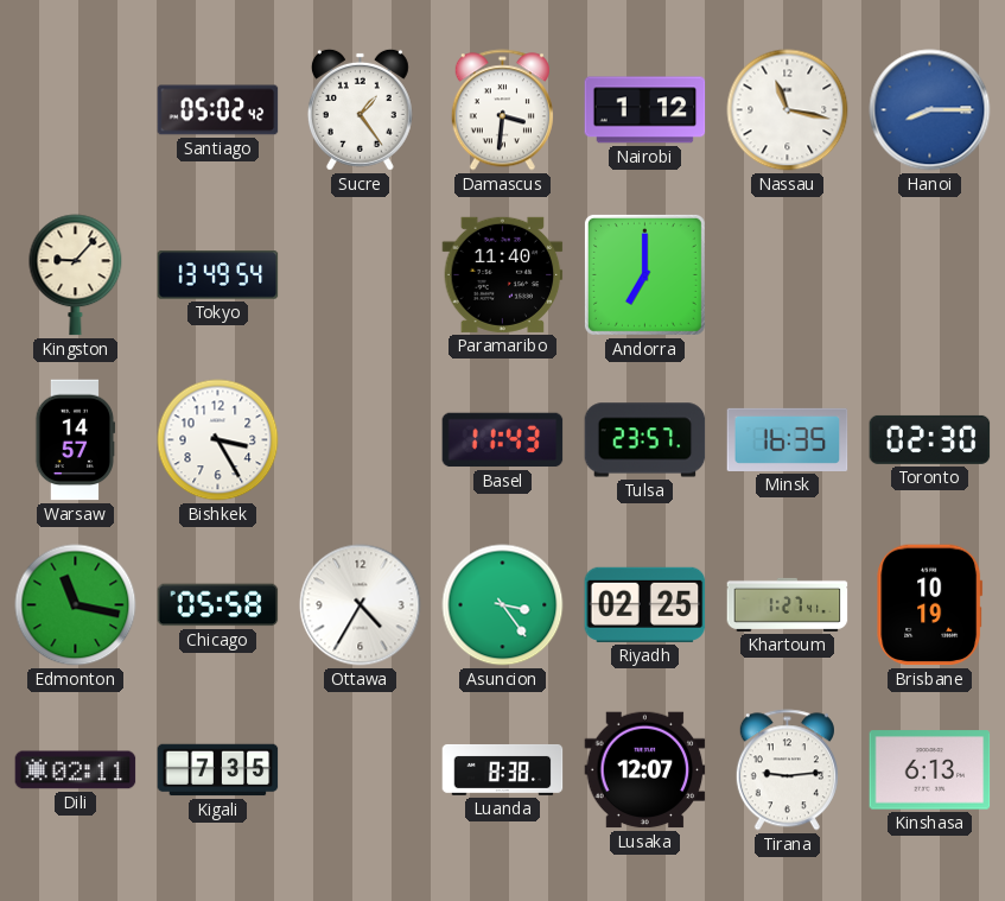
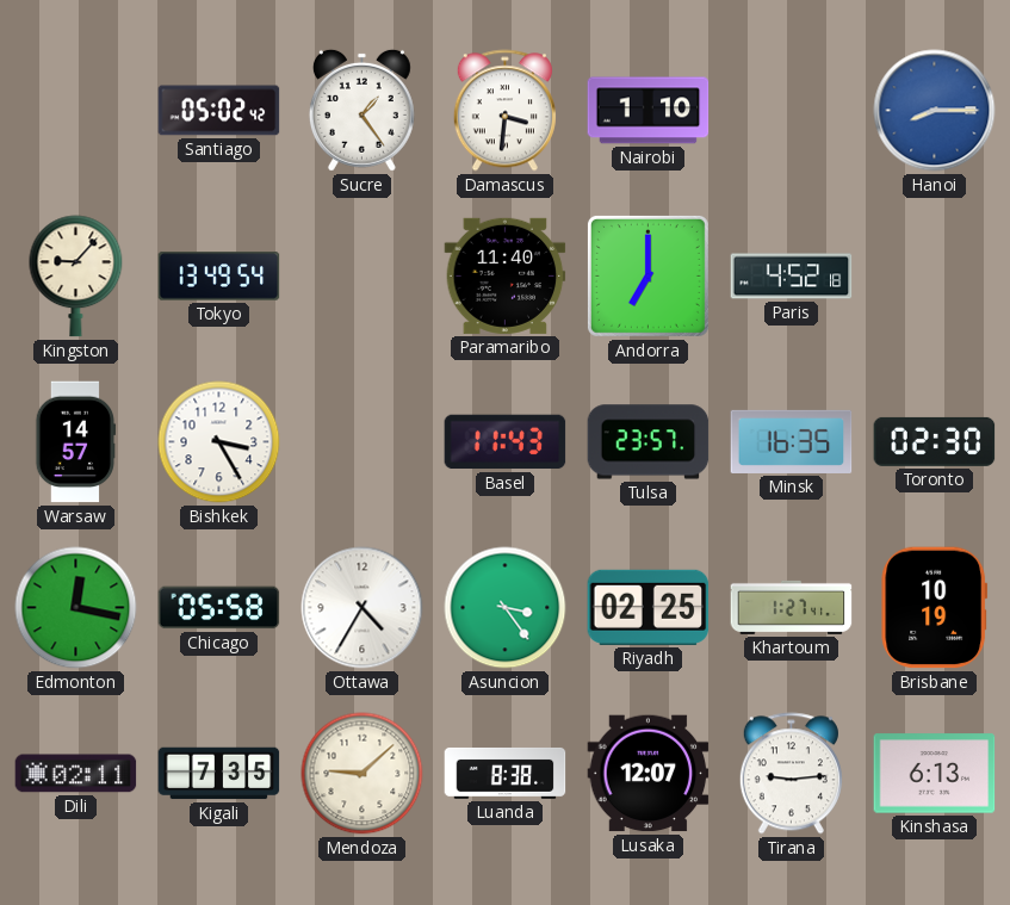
Nairobi: 1:12 -> 1:10 (649, 111)
Nassau: 11:17 -> none (788, 110)
Paris: none -> 4:52 (792, 277)
Edmonton: 11:17 -> 12:17 (76, 608)
Mendoza: none -> 9:08 (363, 774)
